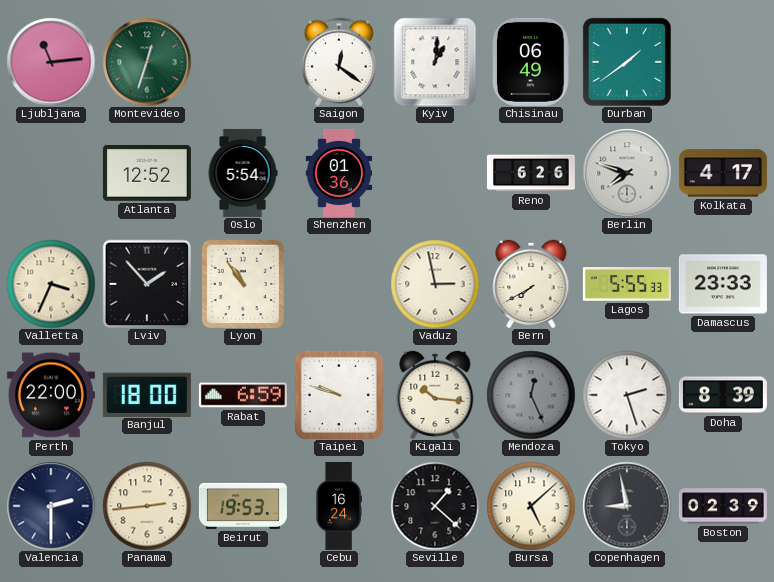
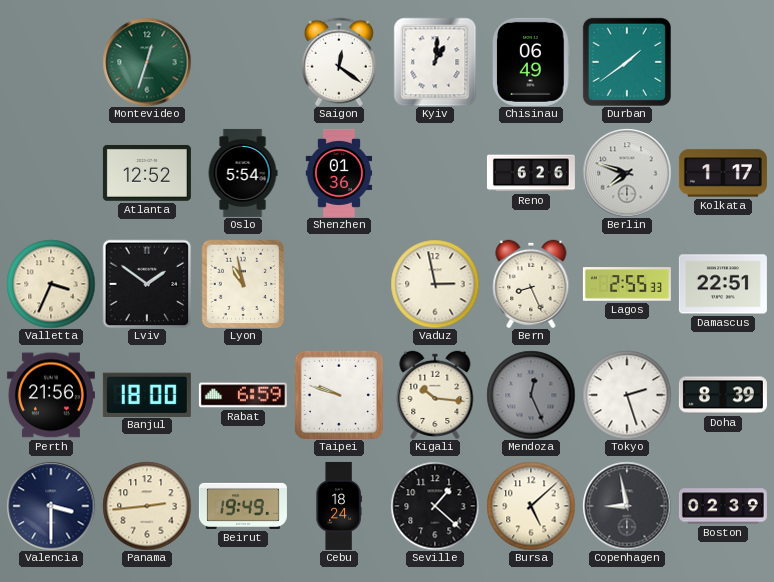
Ljubljana: 11:14 -> none (51, 62)
Kolkata: 4:17 -> 1:17 (723, 173)
Lviv: 1:53 -> 1:51 (147, 284)
Lyon: 10:54 -> 10:58 (242, 283)
Bern: 7:40 -> 8:26 (531, 283)
Lagos: 5:55 -> 2:55 (627, 284)
Damascus: 23:33 -> 22:51 (723, 284)
Perth: 22:00 -> 21:56 (51, 395)
Valencia: 2:30 -> 3:30 (51, 506)
Beirut: 19:53 -> 19:49 (243, 506)
Cebu: 16:24 -> 18:24 (339, 506)
